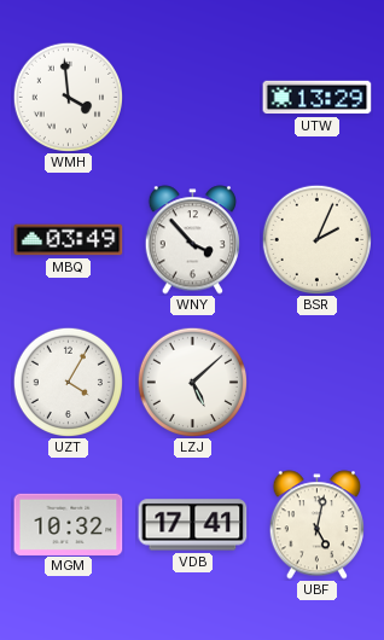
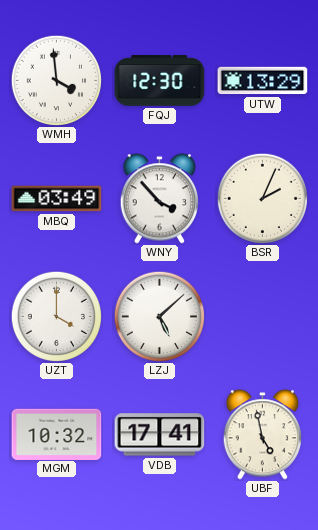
FQJ: none -> 12:30 (160, 81)
UZT: 4:05 -> 4:00 (56, 316)
UBF: 5:02 -> 4:58 (262, 435)
